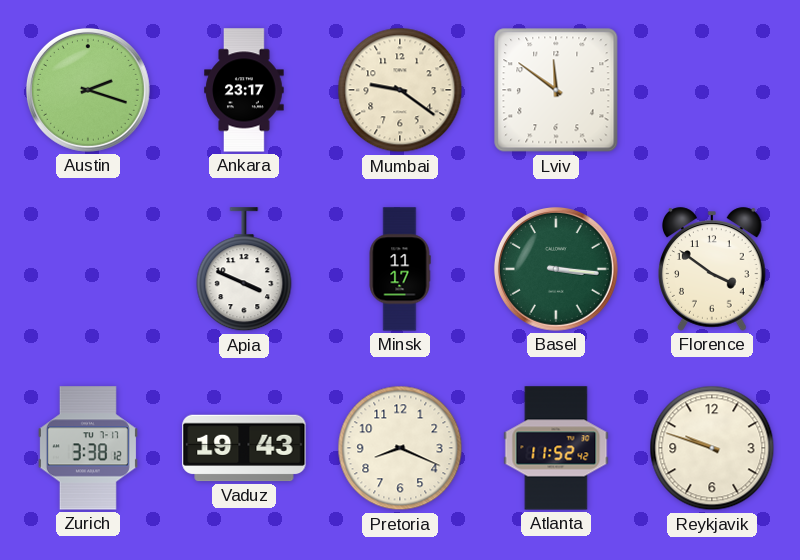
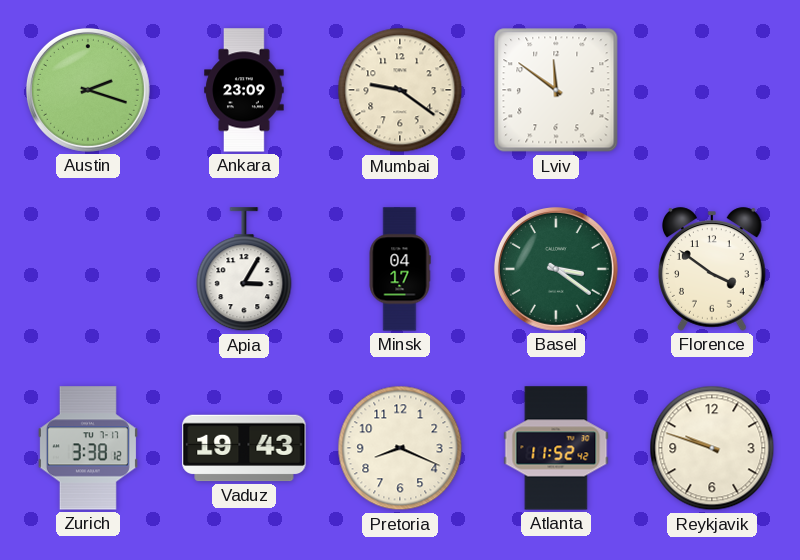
Ankara: 23:17 -> 23:09 (244, 90)
Apia: 3:49 -> 3:05 (244, 270)
Minsk: 11:17 -> 04:17 (400, 269)
Basel: 3:16 -> 3:21 (556, 269)
